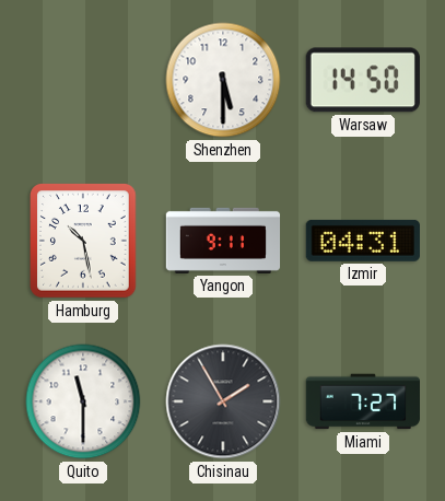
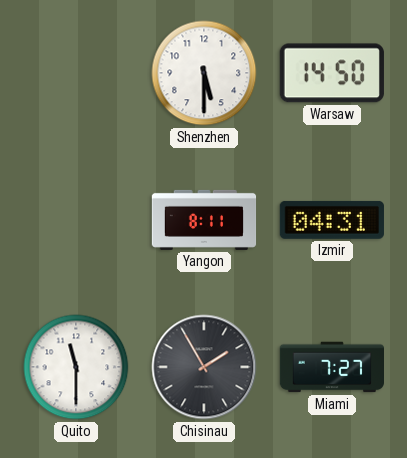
Hamburg: 10:28 -> none (84, 242)
Yangon: 9:11 -> 8:11 (204, 220)
